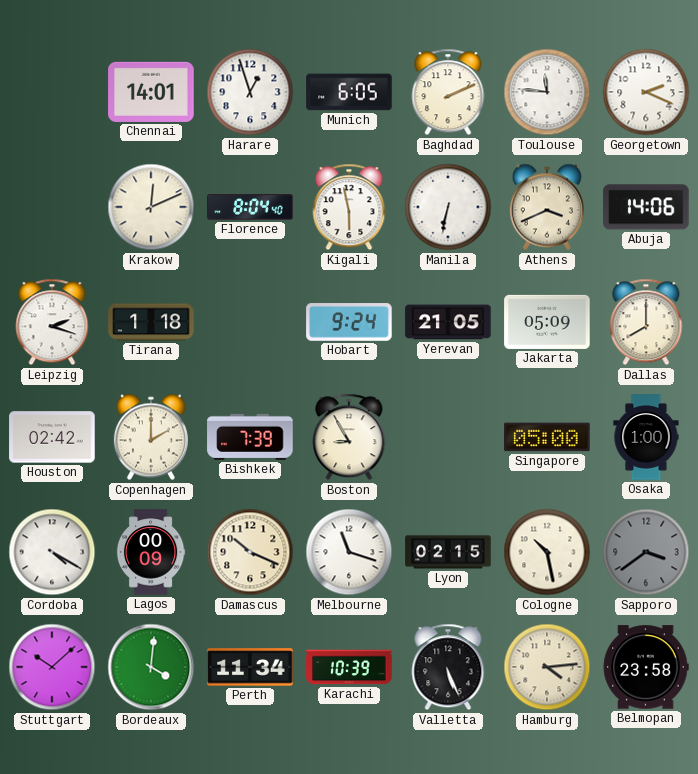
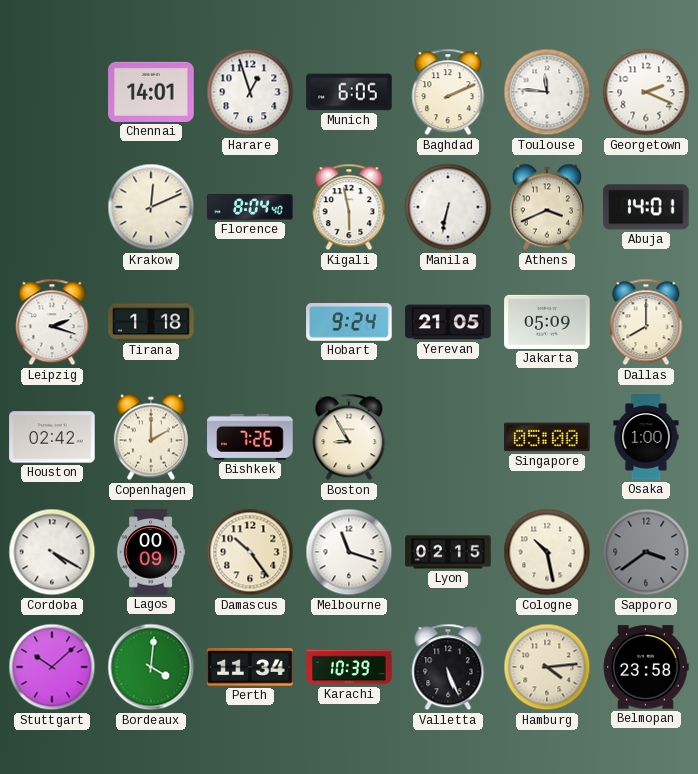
Abuja: 14:06 -> 14:01 (646, 207)
Bishkek: 7:39 -> 7:26 (250, 437)
Damascus: 10:19 -> 10:24 (250, 552)
